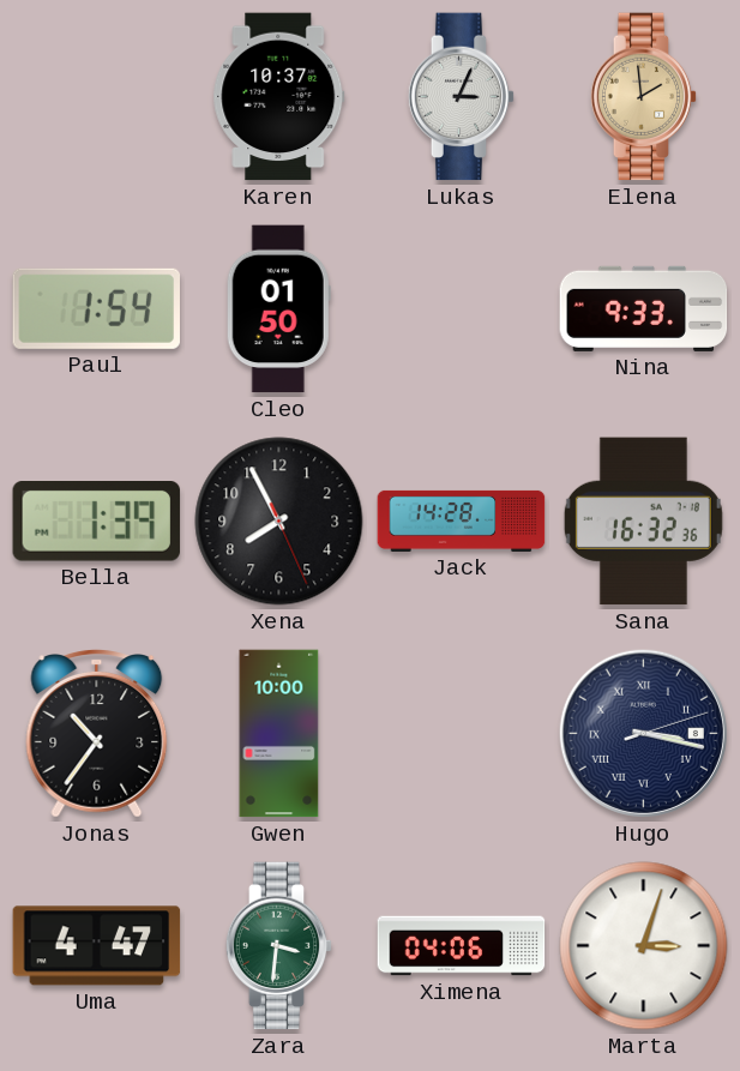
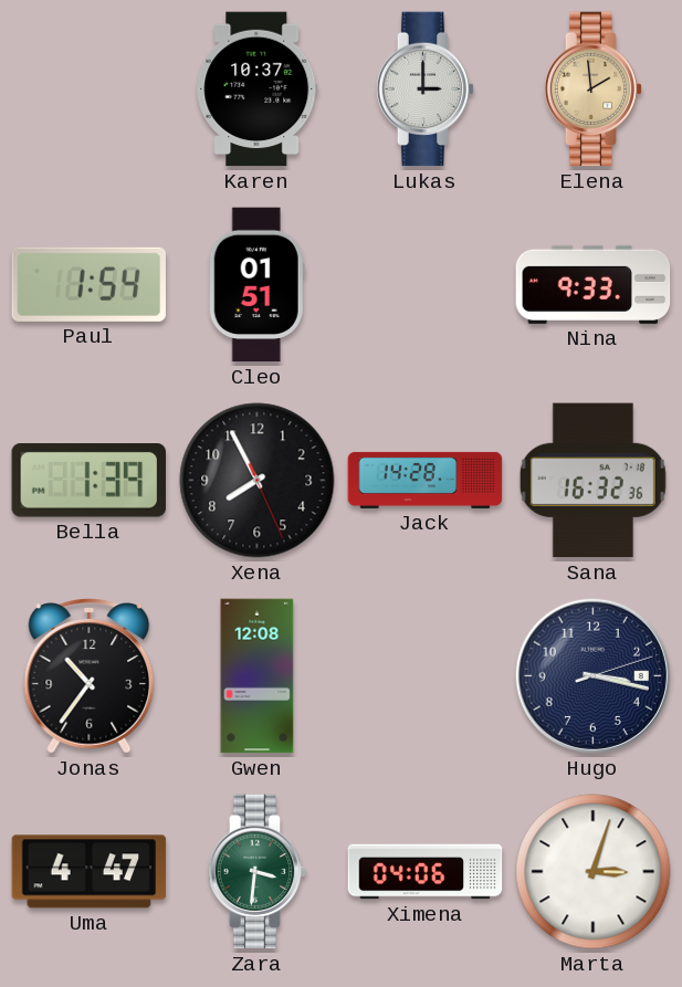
Lukas: 3:04 -> 3:00 (426, 90)
Cleo: 01:50 -> 01:51 (256, 285)
Gwen: 10:00 -> 12:08 (258, 676)
Hugo numerals: Roman -> Arabic (592, 675)
